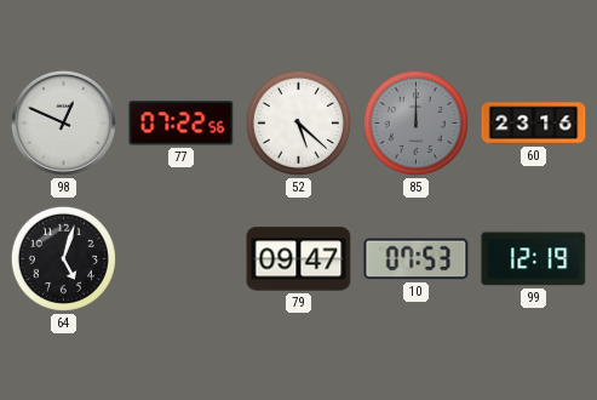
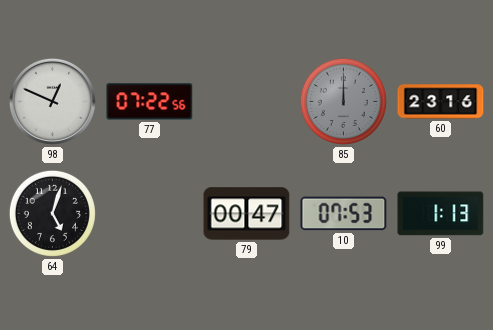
52: 5:22 -> none (298, 122)
79: 09:47 -> 00:47 (247, 214)
99: 12:19 -> 1:13 (441, 214)
